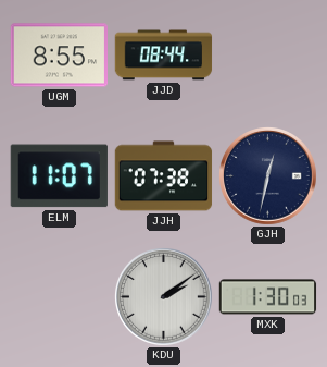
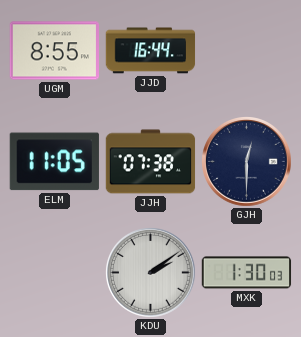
JJD: 08:44 -> 16:44 (151, 51)
ELM: 11:07 -> 11:05 (54, 162)
GJH: 12:32 -> 12:30 (247, 162)
